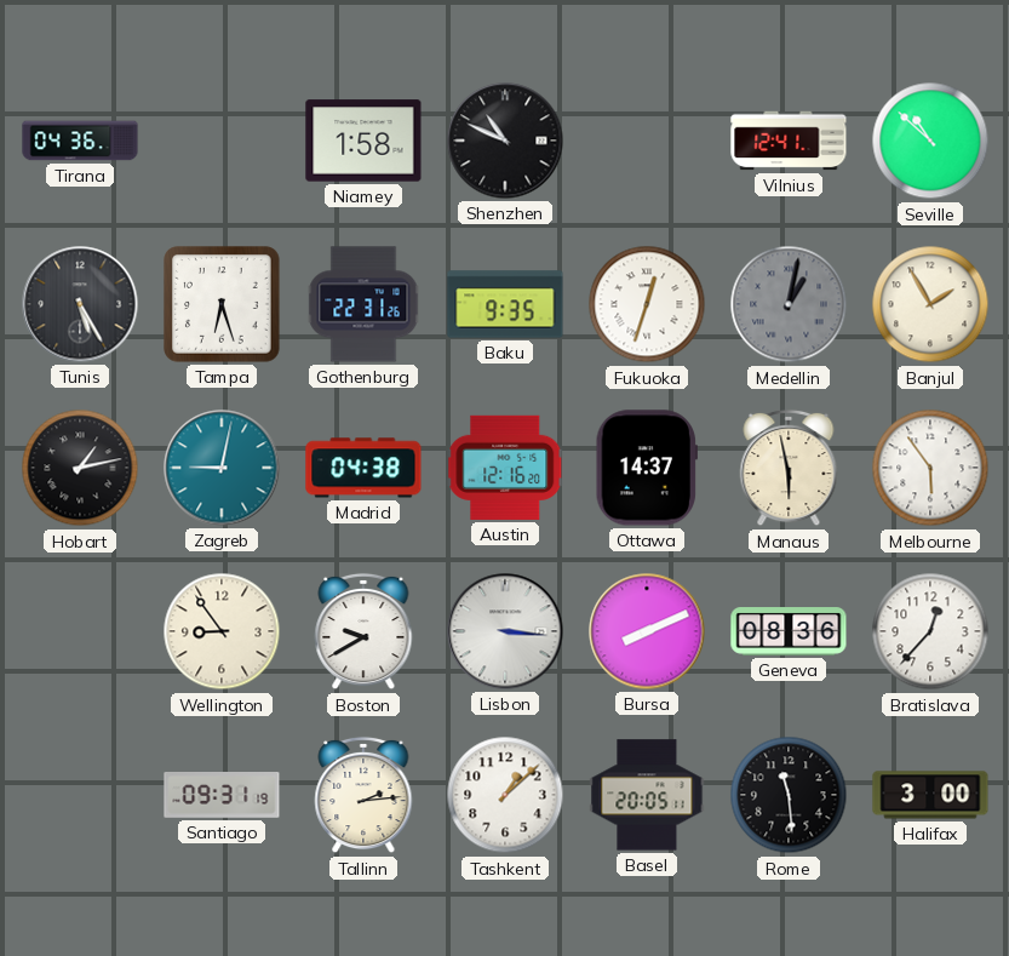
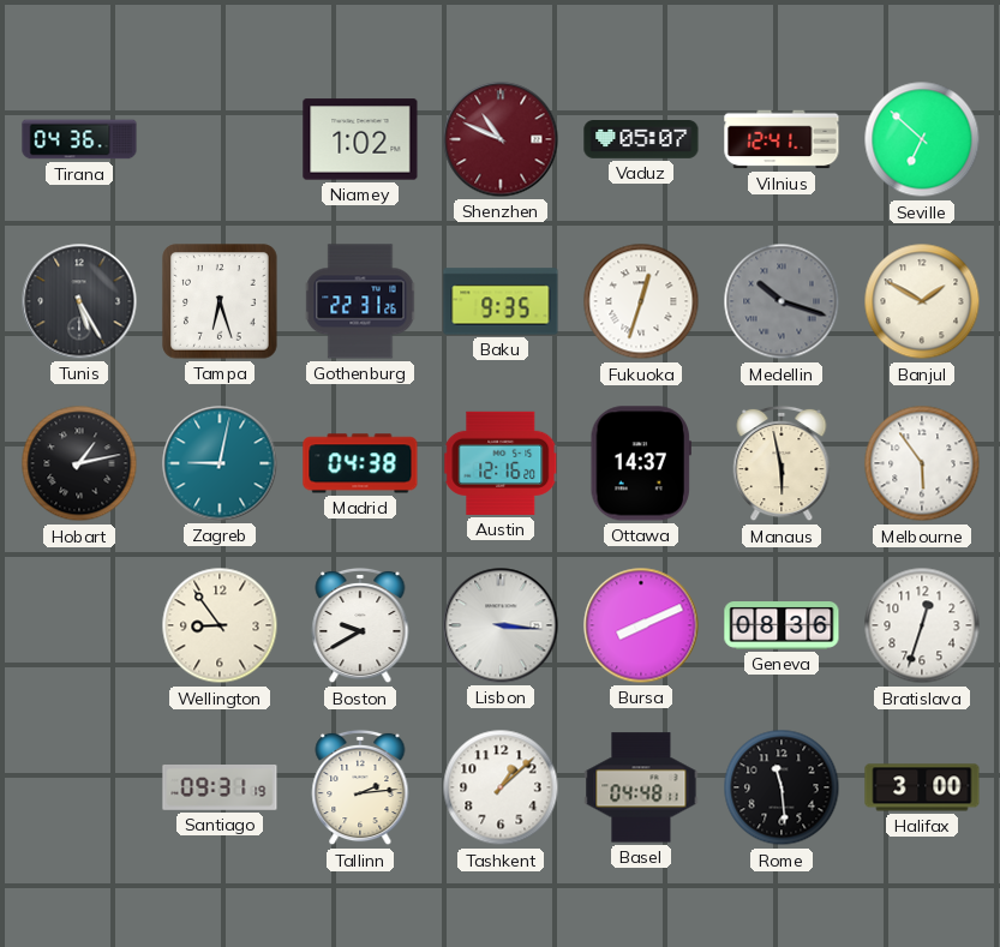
Niamey: 1:58 -> 1:02 (360, 139)
Shenzhen dial: black -> burgundy (501, 139)
Vaduz: none -> 05:07 (641, 140)
Seville: 10:52 -> 6:52 (922, 139)
Medellin: 1:02 -> 10:18 (782, 301)
Banjul: 1:55 -> 1:50 (922, 301)
Bratislava: 12:37 -> 12:33 (922, 625)
Basel: 20:05 -> 04:48 (641, 787)
